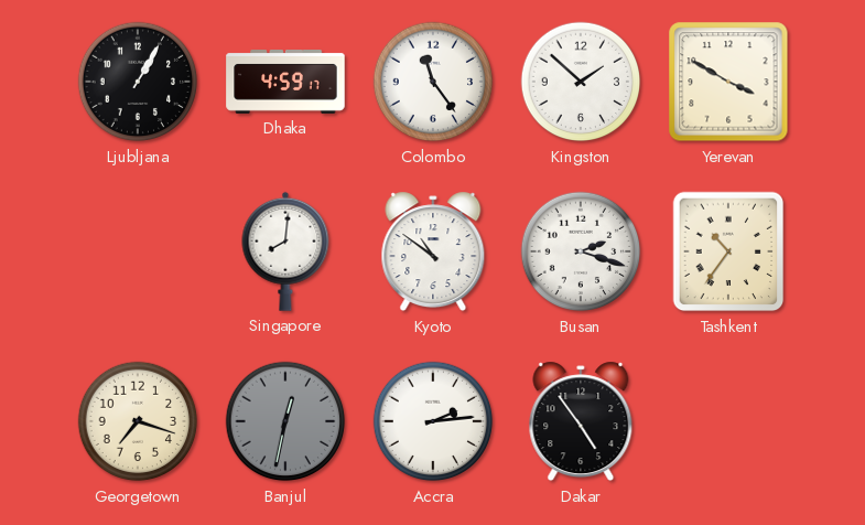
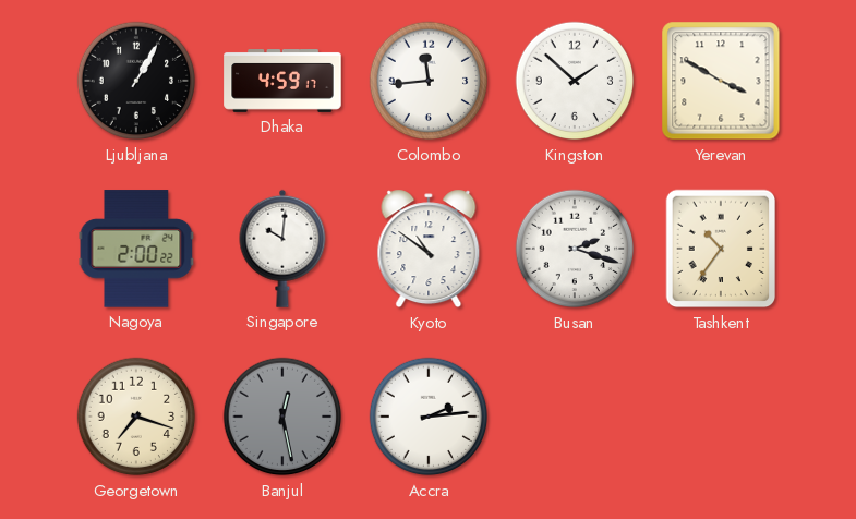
Colombo: 11:24 -> 11:44 (429, 81)
Nagoya: none -> 2:00 (136, 249)
Singapore: 8:01 -> 10:01 (282, 249)
Banjul: 12:32 -> 12:28 (282, 417)
Dakar: 4:54 -> none (581, 421)
